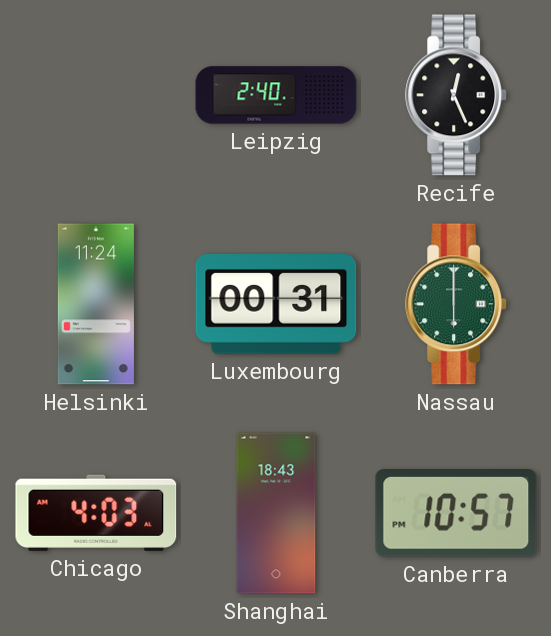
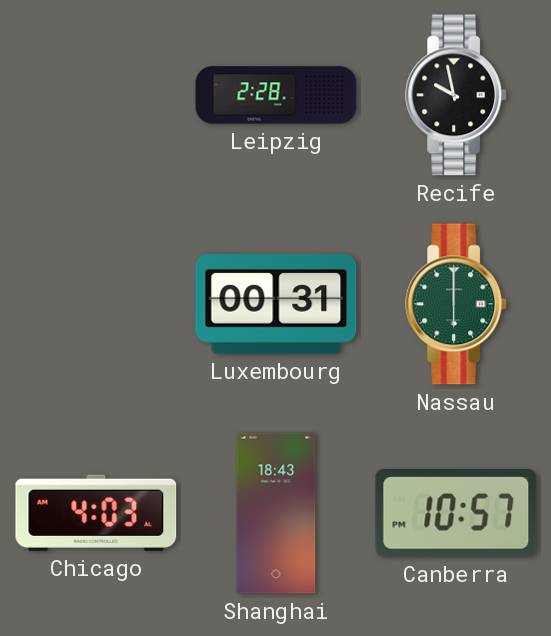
Leipzig: 2:40 -> 2:28 (276, 95)
Recife: 12:26 -> 9:58 (457, 95)
Helsinki: 11:24 -> none (96, 304)
